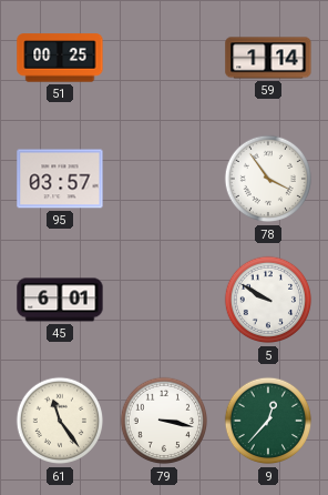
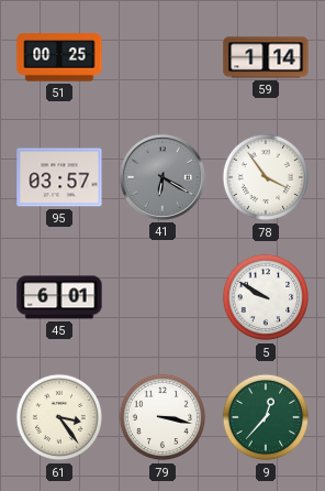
41: none -> 6:20 (162, 177)
61: 11:24 -> 3:24 (59, 417)
